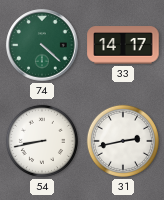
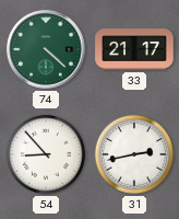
33: 14:17 -> 21:17 (134, 49)
54: 8:43 -> 8:53 (46, 154)
